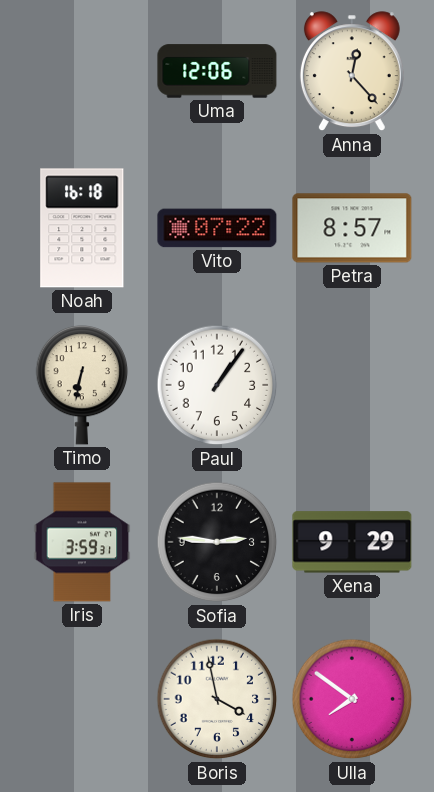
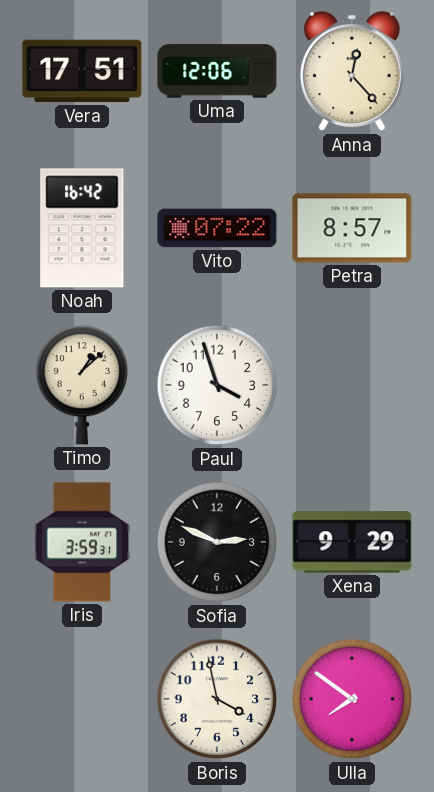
Vera: none -> 17:51 (82, 71)
Noah: 16:18 -> 16:42 (82, 228)
Timo: 6:32 -> 1:08 (82, 386)
Paul: 1:06 -> 3:57 (217, 385)
Sofia: 2:46 -> 2:49 (217, 542)
